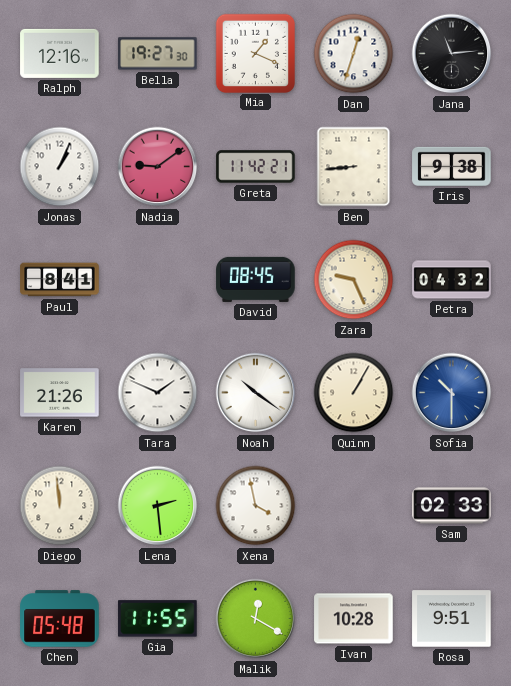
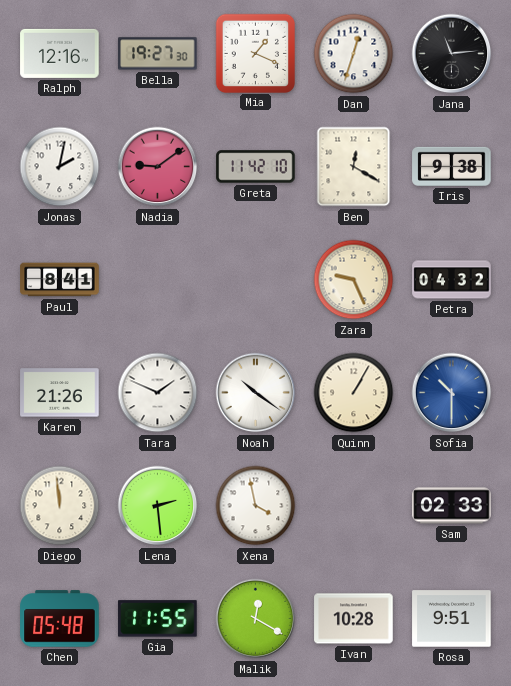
Jonas: 1:04 -> 2:02 (60, 167)
Greta: 11:42:21 -> 11:42:10 (256, 167)
Ben: 8:44 -> 12:20 (354, 167)
David: 08:45 -> none (256, 279)
